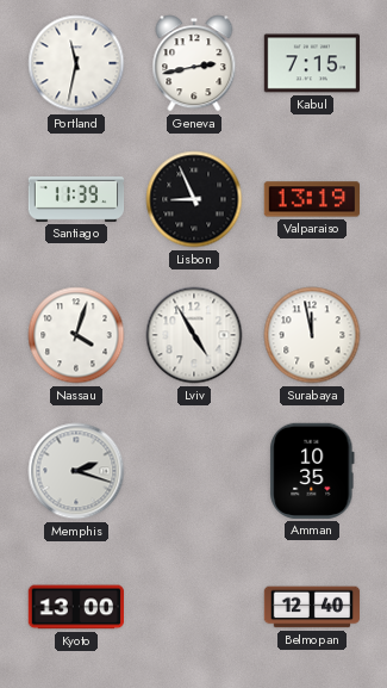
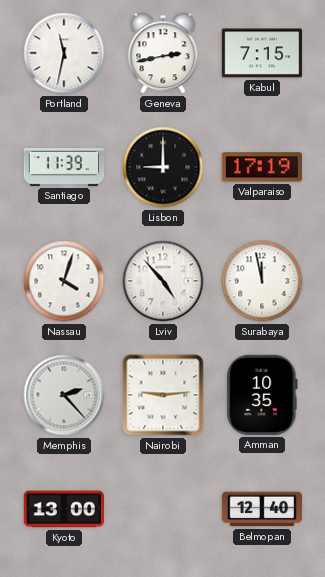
Lisbon: 8:56 -> 9:00 (163, 167)
Valparaiso: 13:19 -> 17:19 (261, 167)
Lviv: 4:55 -> 4:53 (163, 281)
Memphis: 2:18 -> 2:23 (64, 395)
Nairobi: none -> 9:14 (163, 395)
